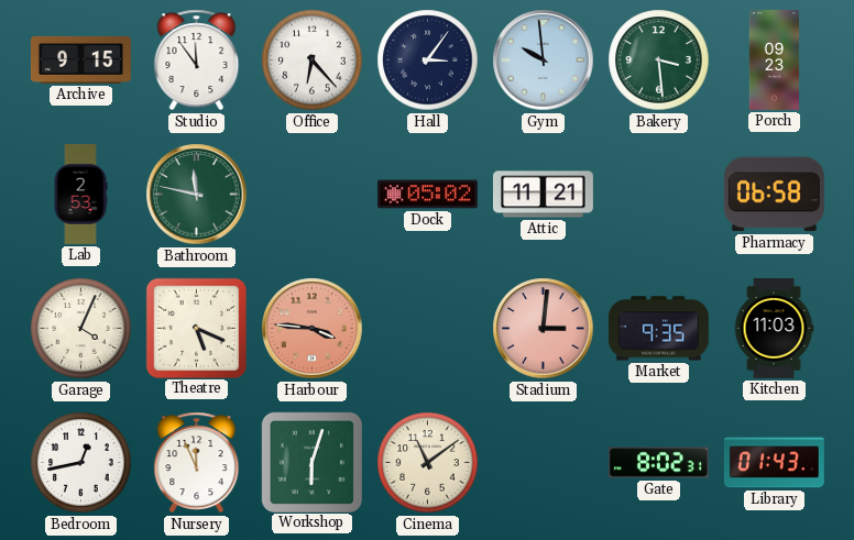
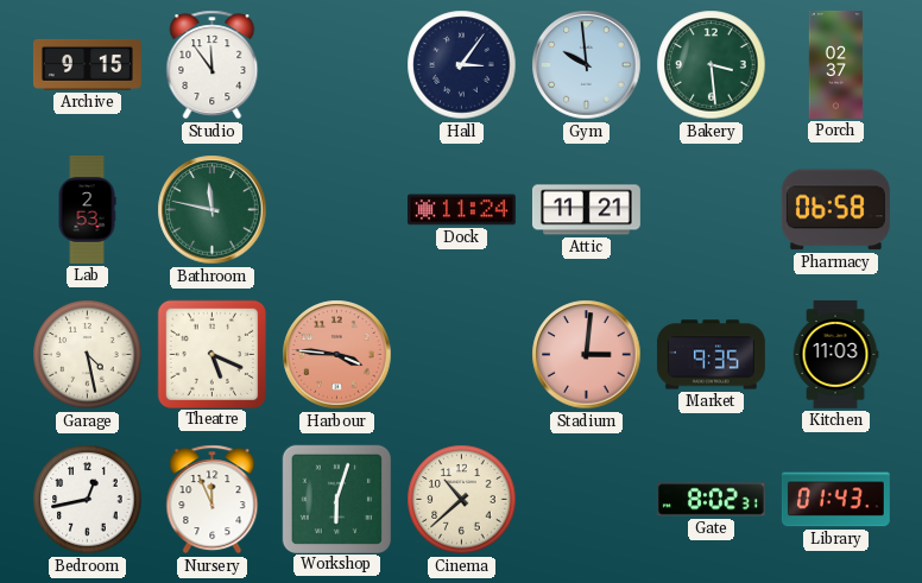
Office: 6:23 -> none (313, 60)
Porch: 09:23 -> 02:37 (836, 64)
Dock: 05:02 -> 11:24 (461, 210)
Garage: 4:04 -> 4:28 (88, 355)
Cinema: 11:09 -> 10:38 (462, 500)
